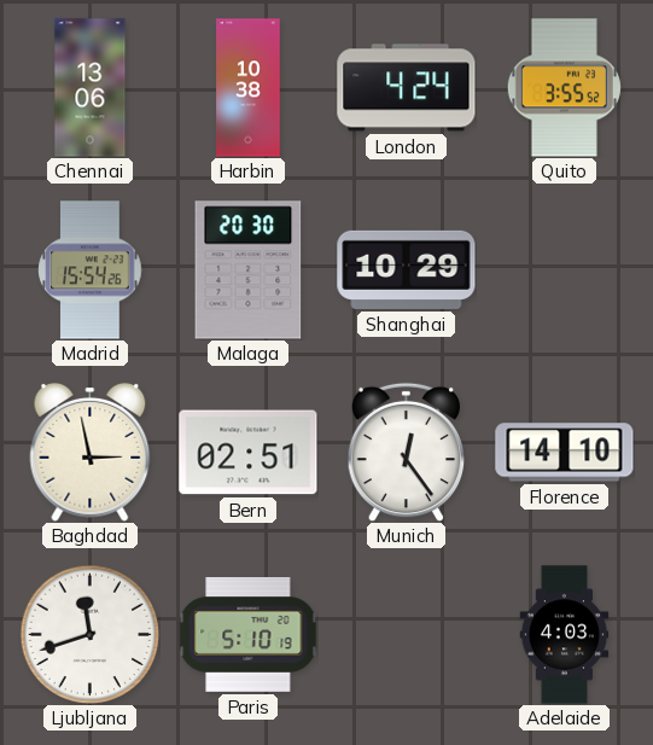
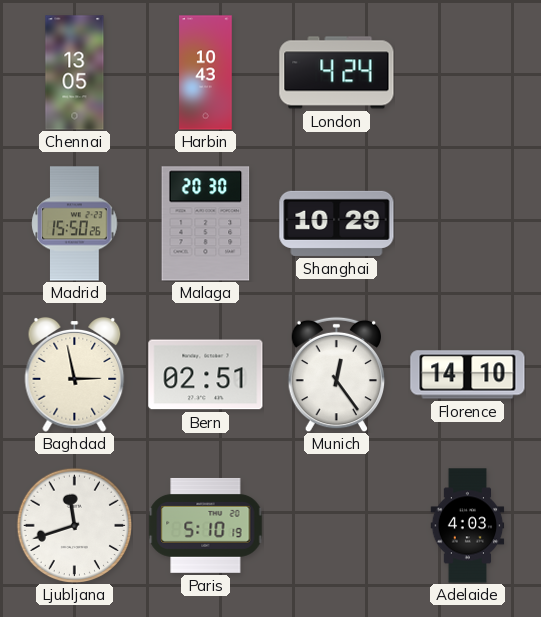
Chennai: 13:06 -> 13:05 (75, 73)
Harbin: 10:38 -> 10:43 (206, 73)
Quito: 3:55 -> none (564, 88)
Madrid: 15:54 -> 15:50 (75, 224)
